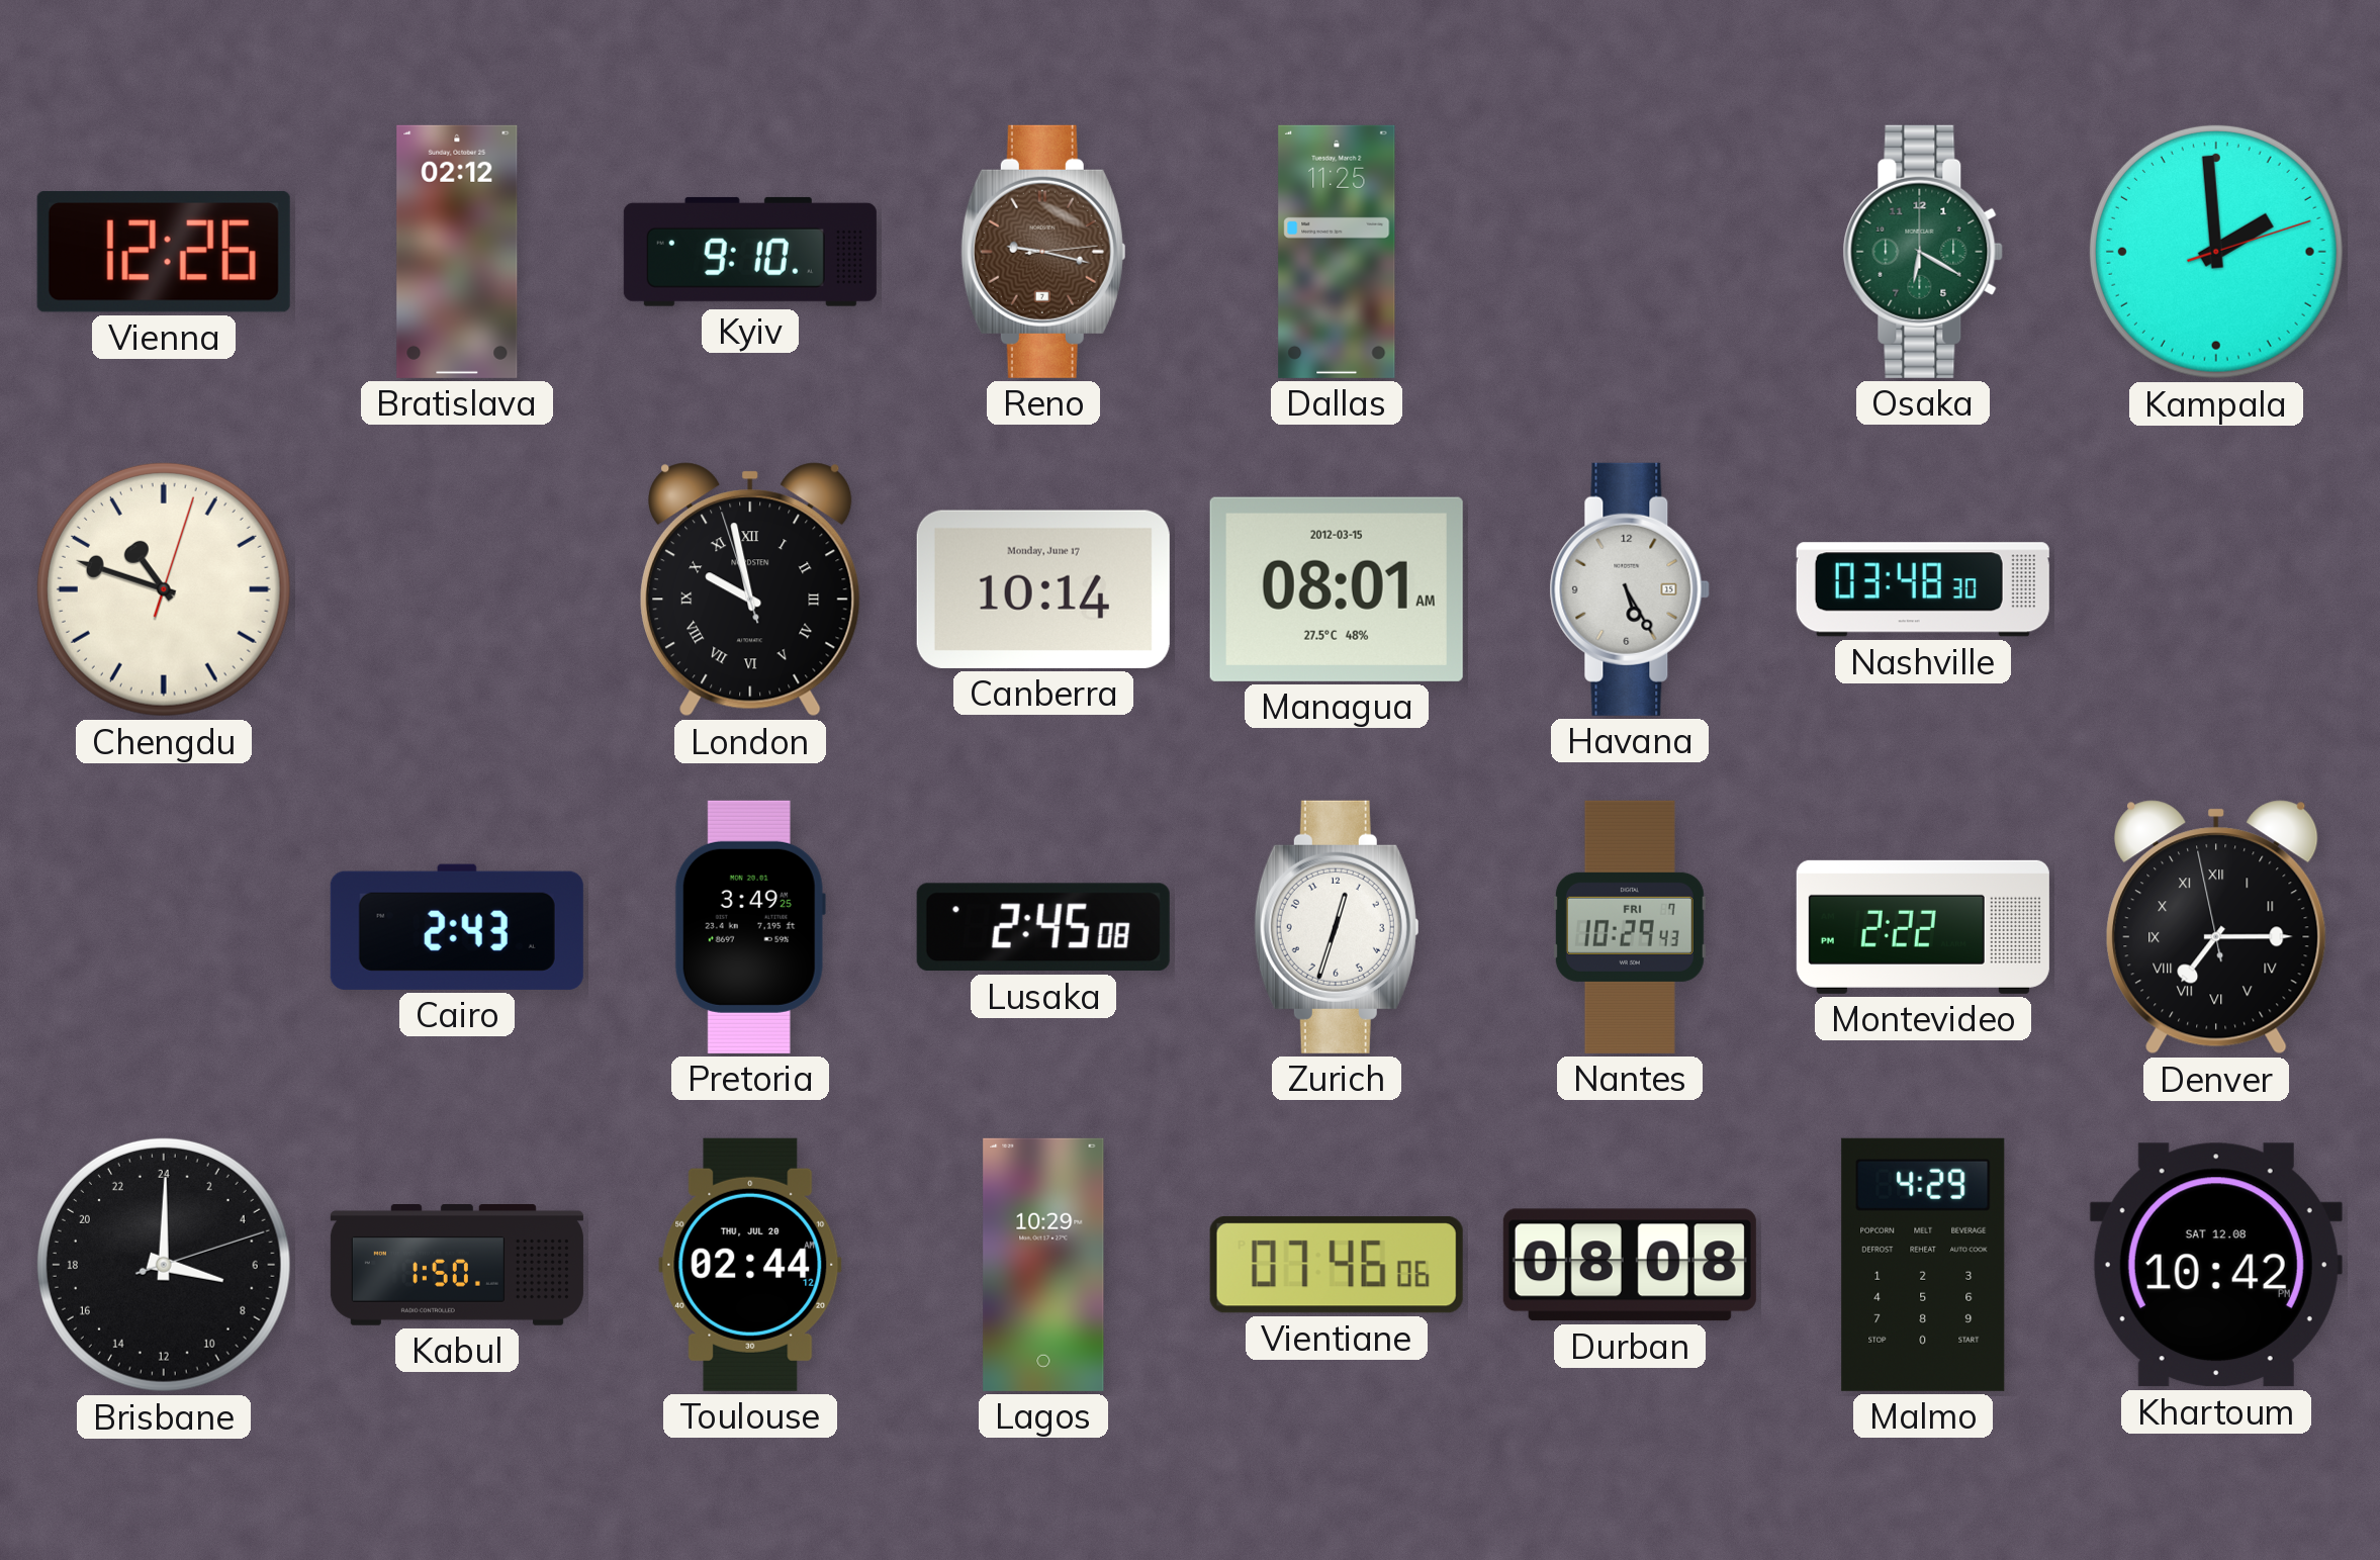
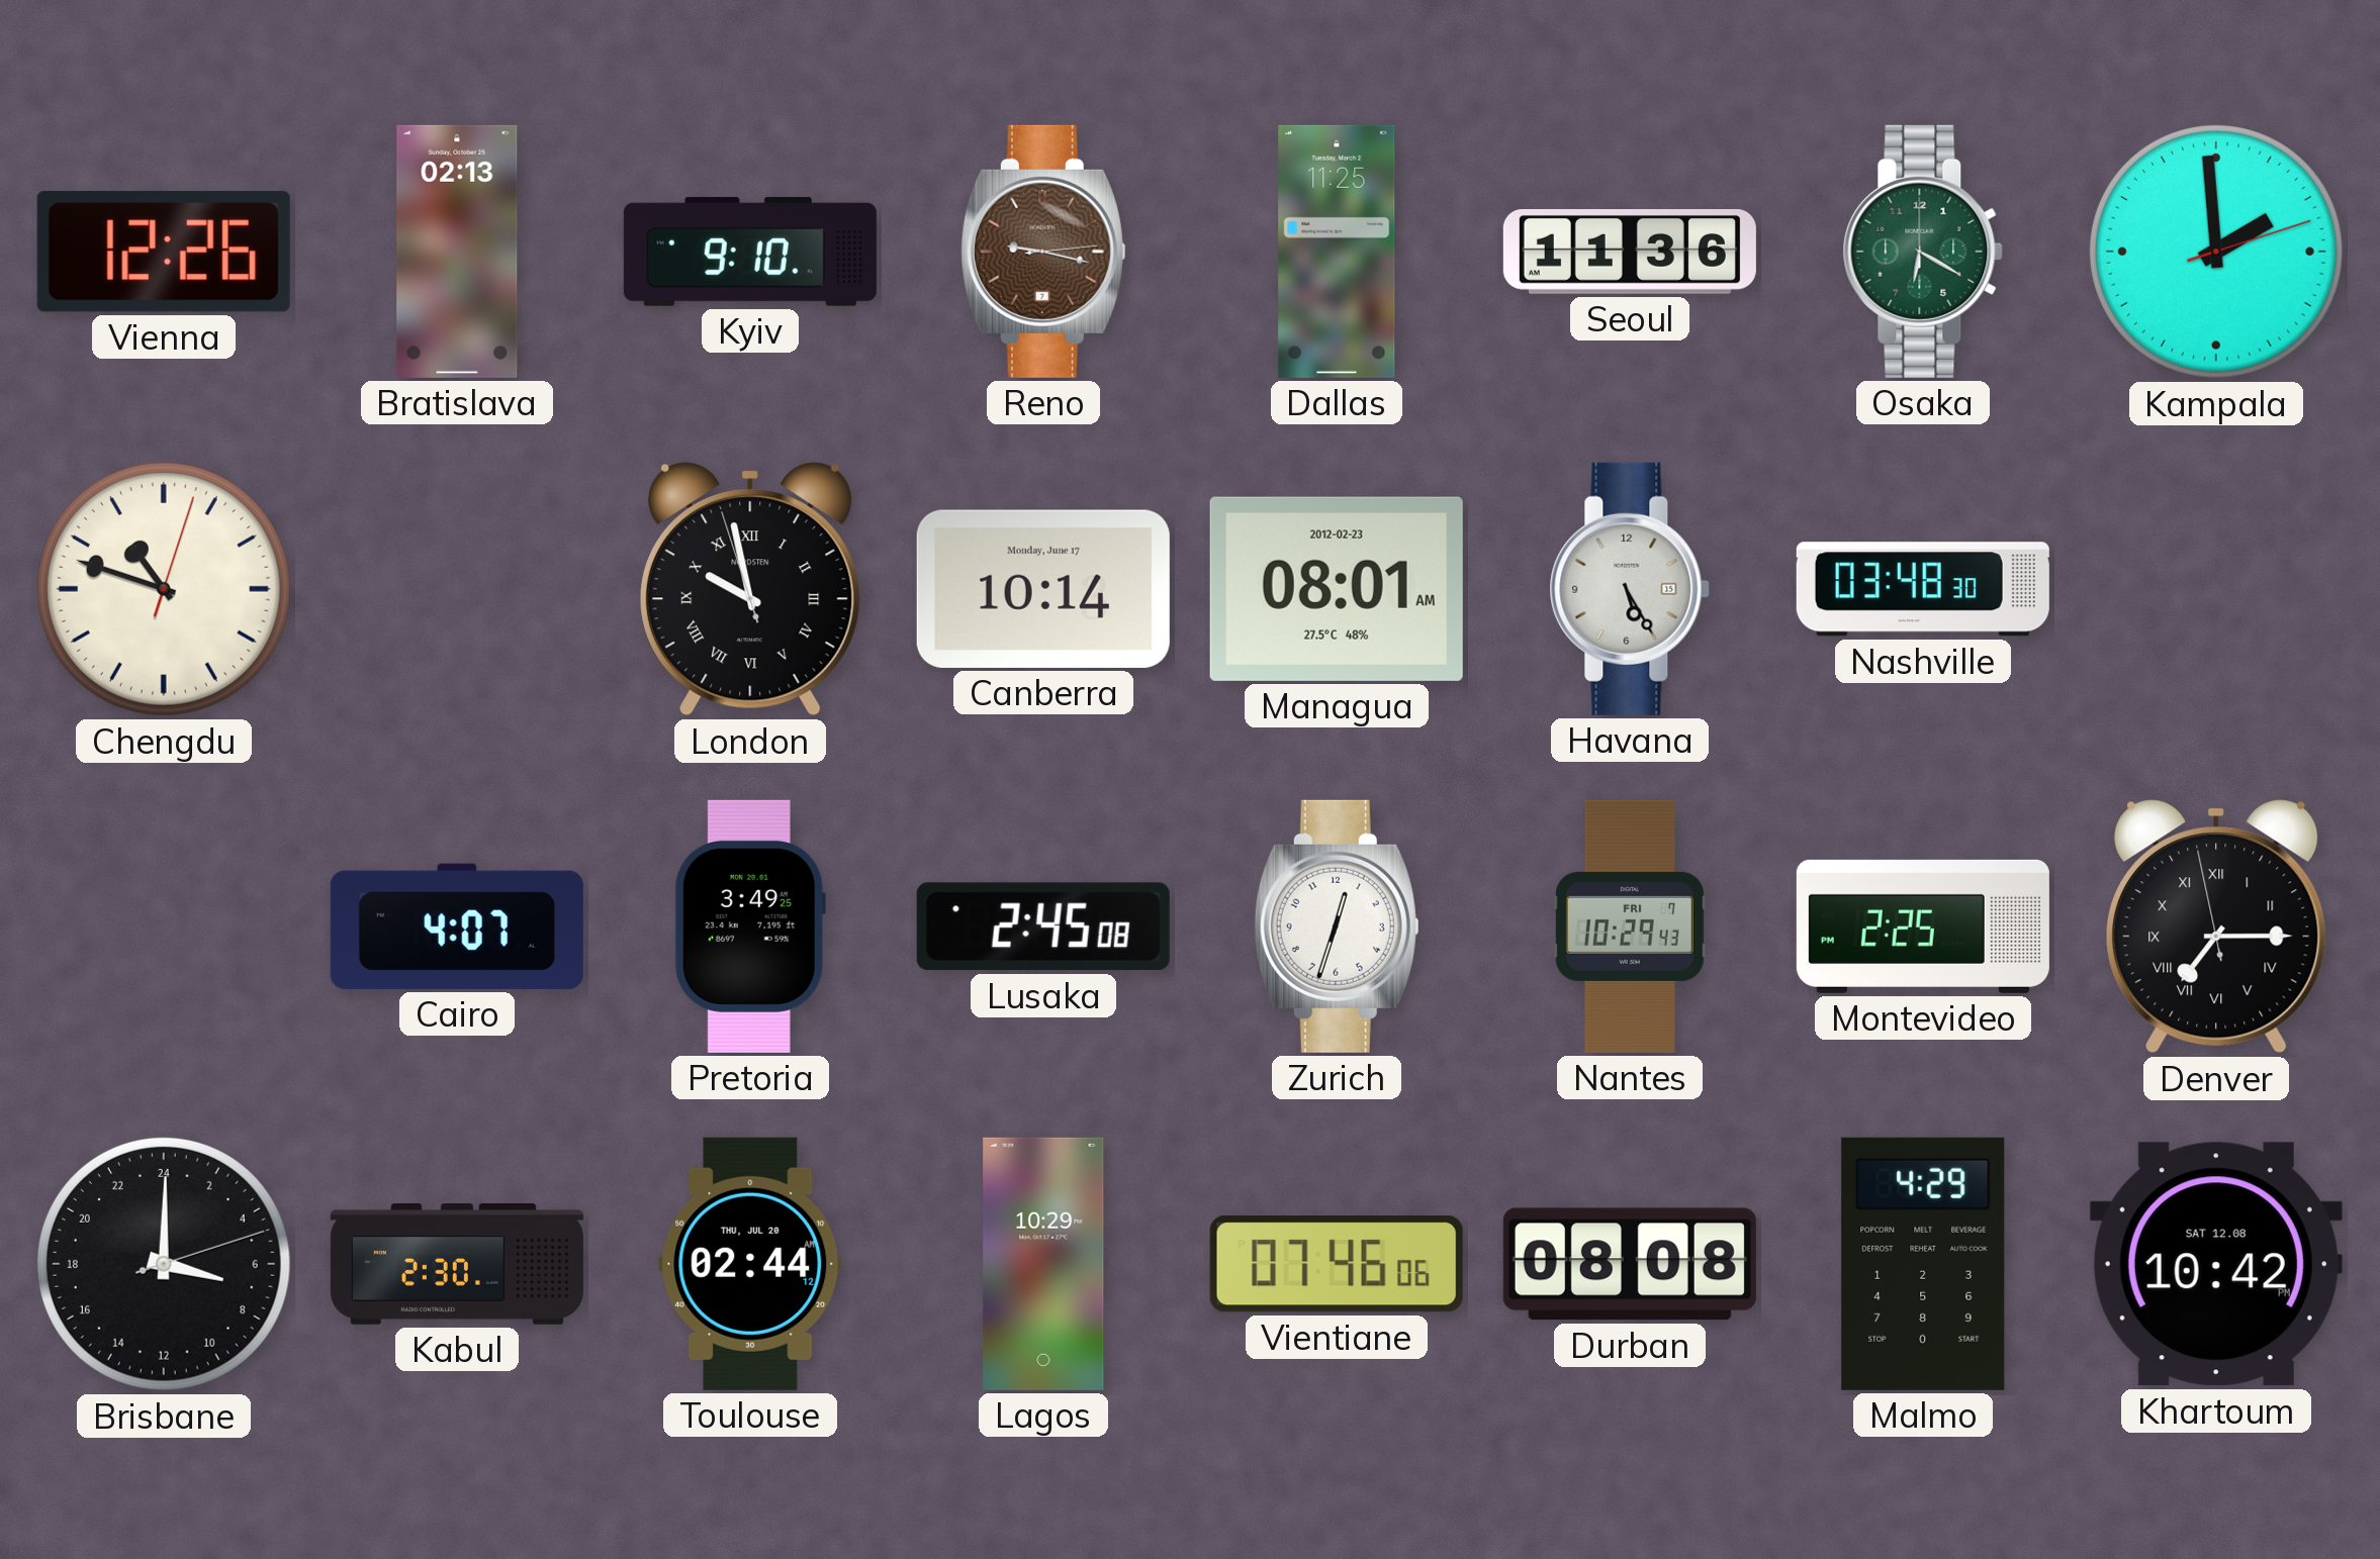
Bratislava: 02:12 -> 02:13 (457, 252)
Seoul: none -> 11:36 (1630, 252)
Managua date: 2012-03-15 -> 2012-02-23 (1337, 589)
Cairo: 2:43 -> 4:07 (457, 927)
Montevideo: 2:22 -> 2:25 (1923, 927)
Kabul: 1:50 -> 2:30 (457, 1265)
